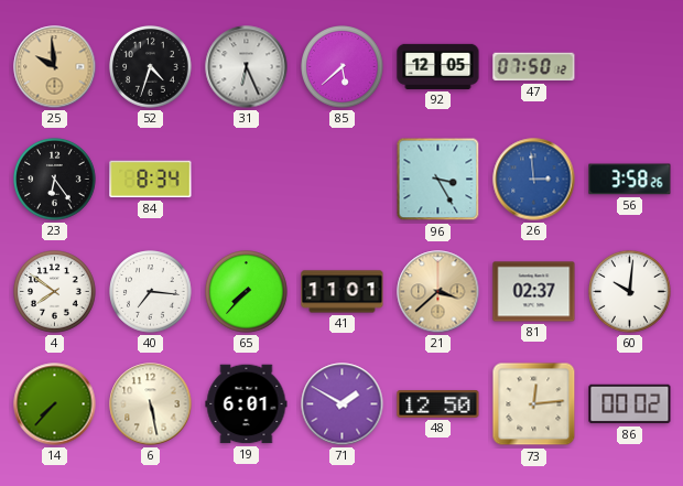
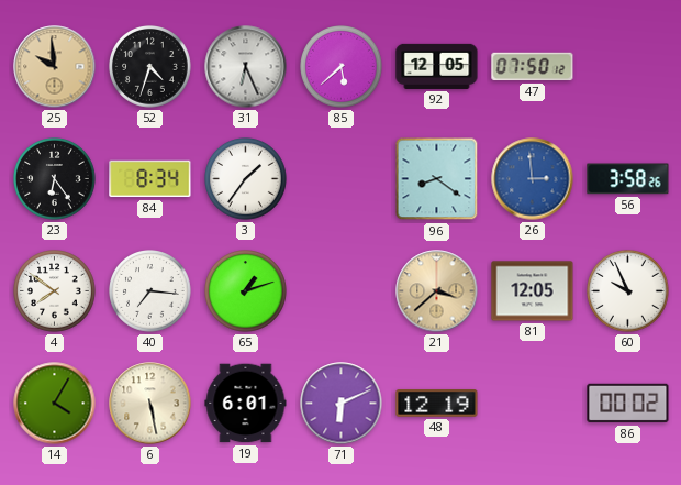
3: none -> 1:36 (246, 179)
96: 3:25 -> 8:21 (437, 179)
65: 7:37 -> 1:12 (246, 291)
41: 11:01 -> none (343, 292)
81: 02:37 -> 12:05 (533, 291)
60: 10:01 -> 9:56 (628, 291)
14: 7:37 -> 4:05 (55, 404)
71: 1:50 -> 6:11 (342, 404)
48: 12:50 -> 12:19 (437, 404)
73: 12:14 -> none (534, 404)
